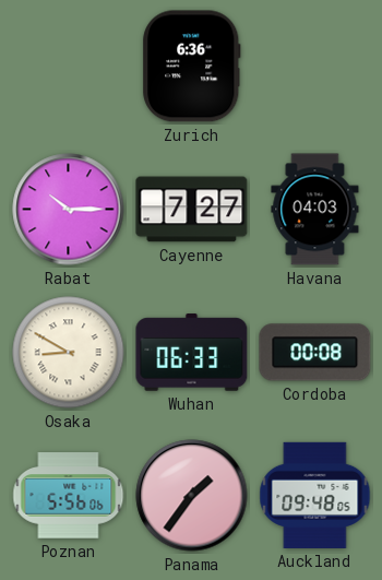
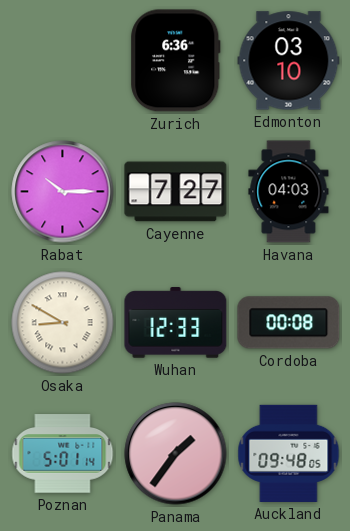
Edmonton: none -> 03:10 (289, 61)
Wuhan: 06:33 -> 12:33 (176, 323)
Poznan: 5:56 -> 5:01 (63, 454)
